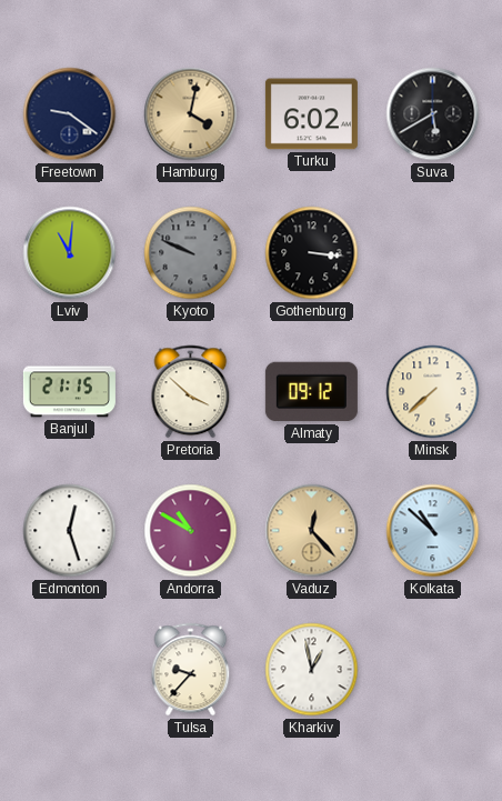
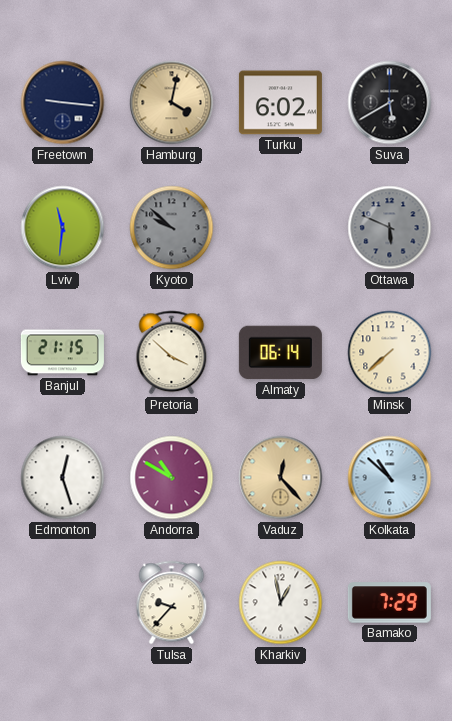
Freetown: 9:21 -> 9:16 (63, 103)
Lviv: 11:01 -> 11:31 (63, 228)
Kyoto: 9:49 -> 9:52 (172, 228)
Gothenburg: 3:16 -> none (312, 253)
Ottawa: none -> 5:49 (390, 228)
Almaty: 09:12 -> 06:14 (280, 353)
Bamako: none -> 7:29 (389, 603)
